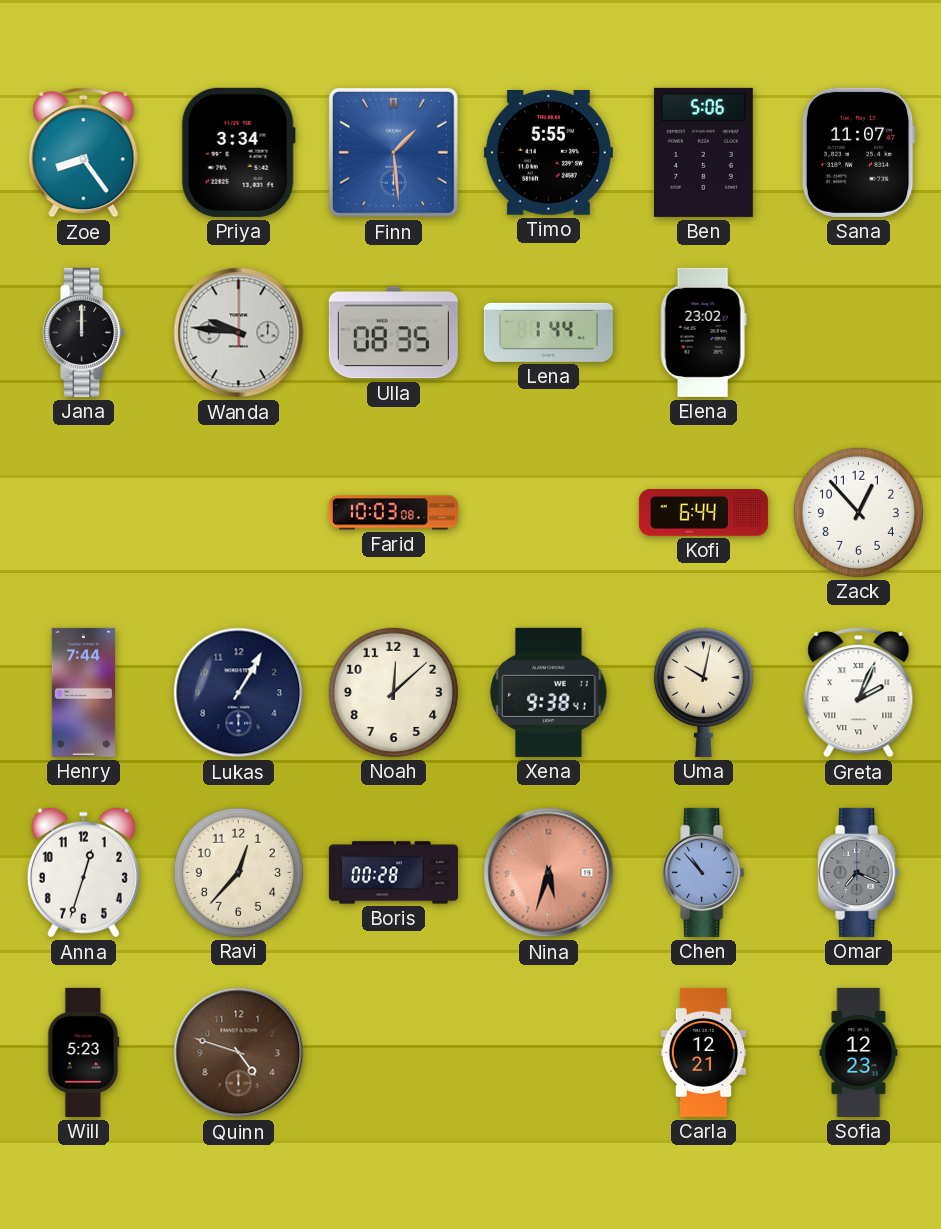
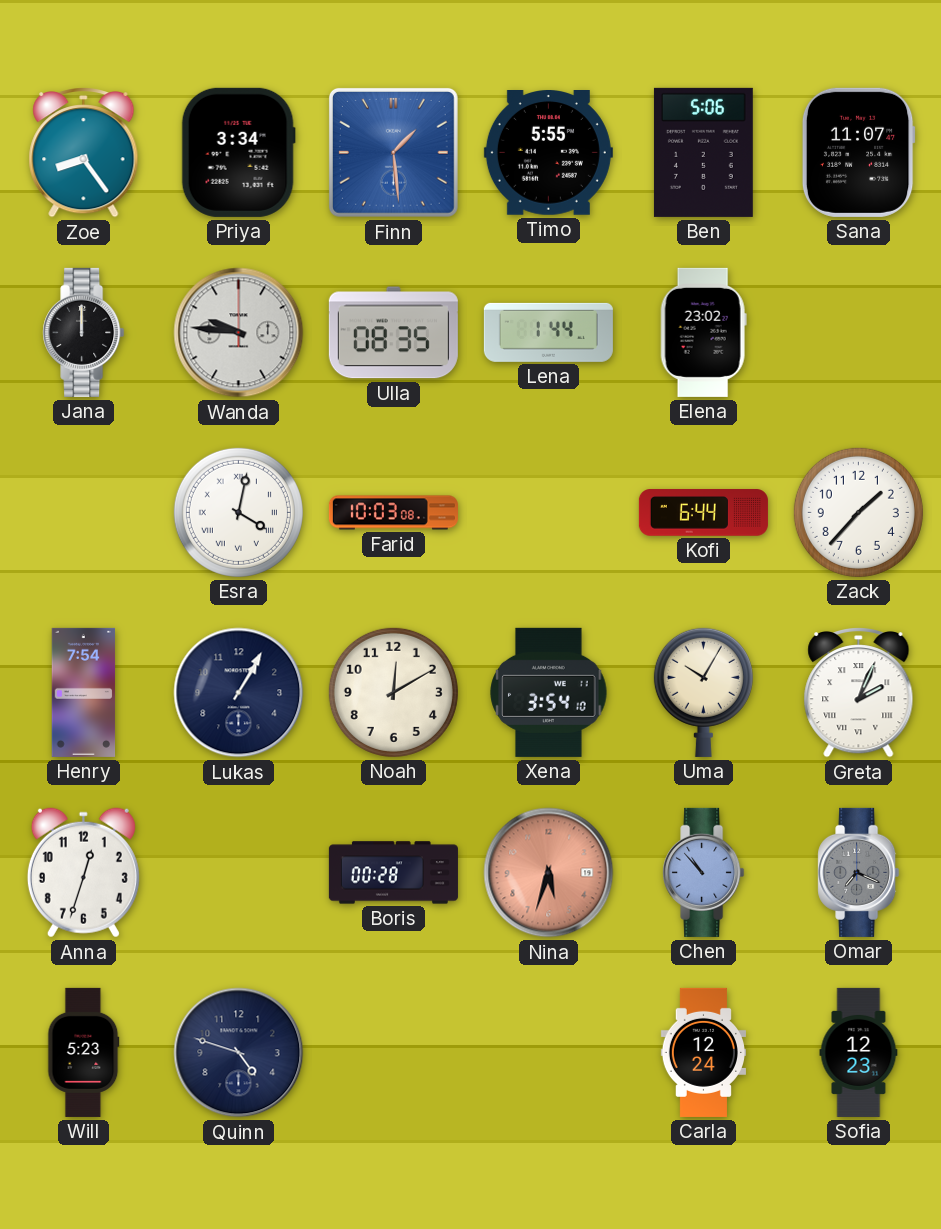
Esra: none -> 4:02 (238, 512)
Zack: 12:53 -> 1:37 (858, 512)
Henry: 7:44 -> 7:54 (84, 692)
Noah: 12:08 -> 12:10 (393, 692)
Xena: 9:38 -> 3:54 (549, 692)
Uma: 10:02 -> 10:05 (703, 692)
Ravi: 12:37 -> none (238, 872)
Quinn dial: brown -> navy (239, 1053)
Carla: 12:21 -> 12:24 (703, 1052)
